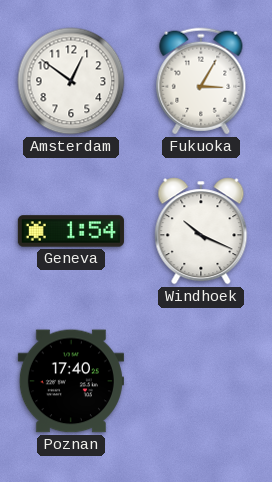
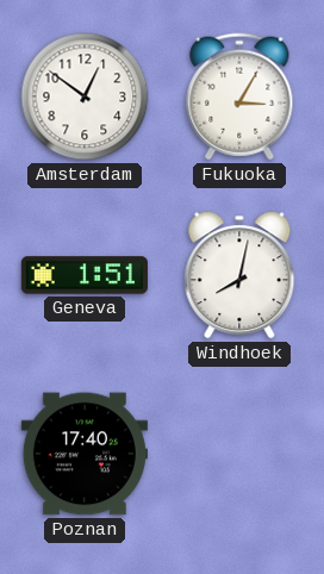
Geneva: 1:54 -> 1:51 (85, 275)
Windhoek: 10:19 -> 8:02 (239, 275)
